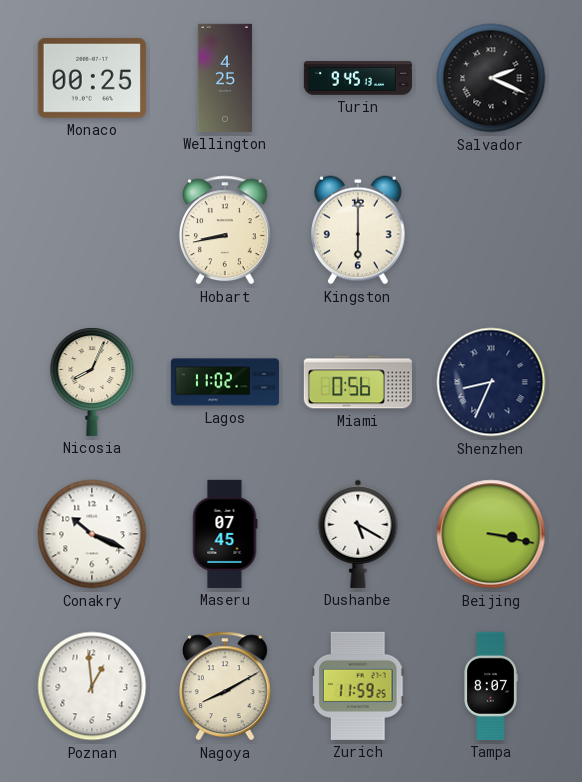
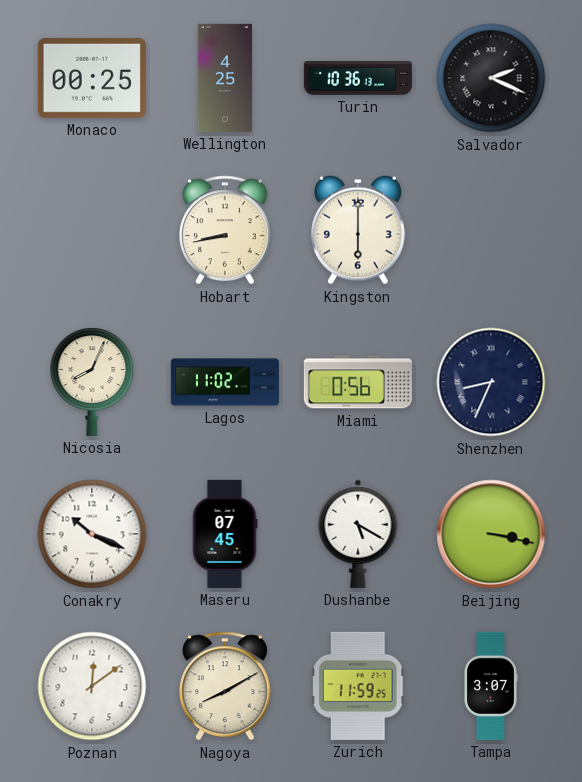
Turin: 9:45 -> 10:36 (358, 78)
Poznan: 12:59 -> 12:09 (92, 686)
Tampa: 8:07 -> 3:07 (491, 686)
